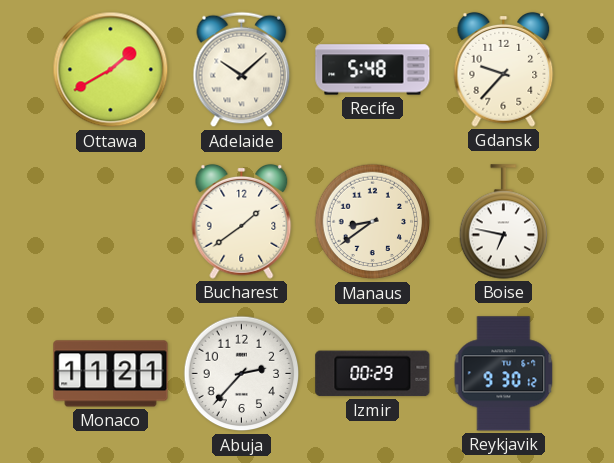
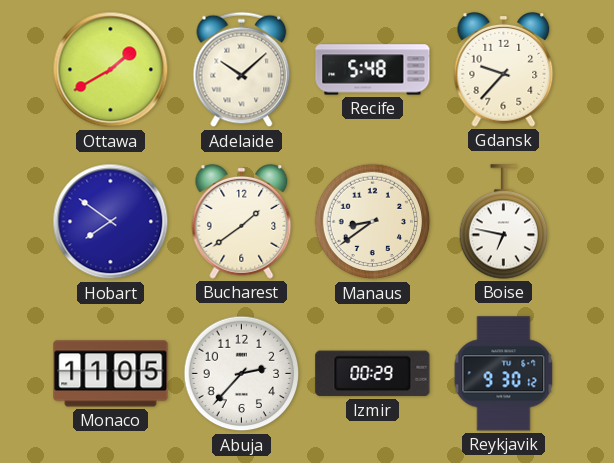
Hobart: none -> 7:51 (111, 222)
Monaco: 11:21 -> 11:05 (111, 374)
